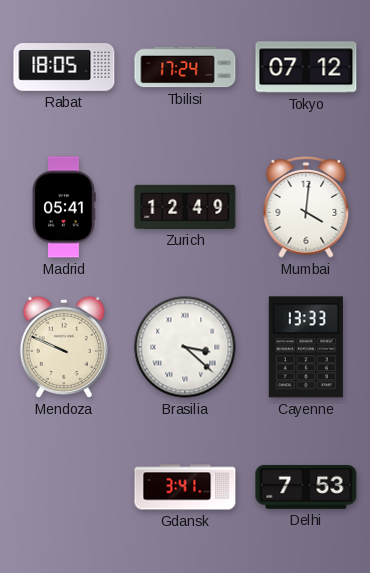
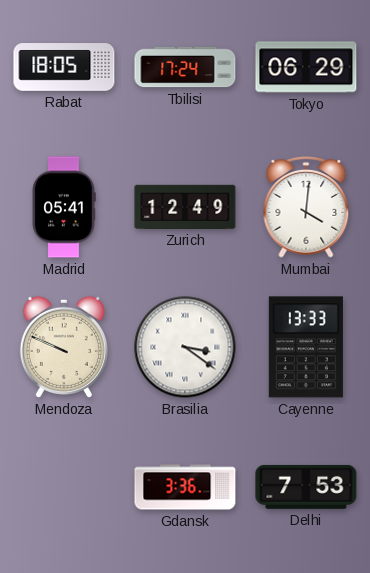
Tokyo: 07:12 -> 06:29 (306, 67)
Brasilia: 3:22 -> 3:21 (185, 347)
Gdansk: 3:41 -> 3:36 (185, 487)
